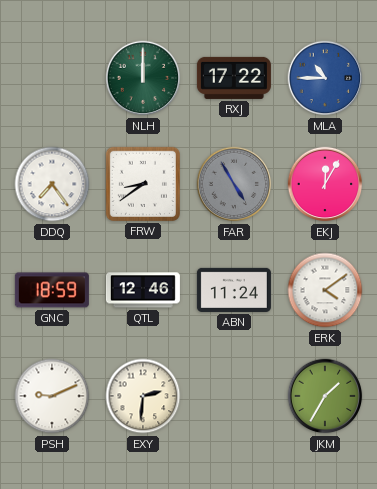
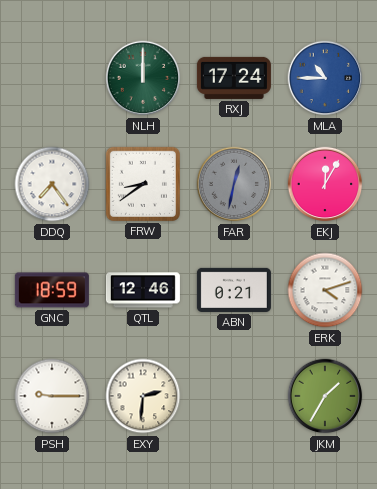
RXJ: 17:22 -> 17:24 (234, 78)
FAR: 4:55 -> 12:32 (234, 184)
ABN: 11:24 -> 0:21 (234, 290)
ERK: 4:09 -> 4:12 (325, 290)
PSH: 9:11 -> 9:15 (52, 396)
